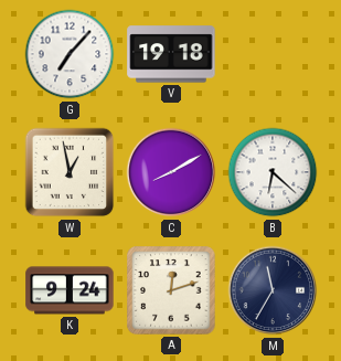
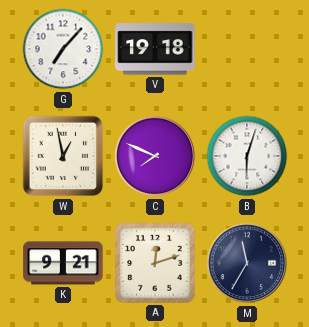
C: 8:10 -> 7:49 (155, 156)
B: 6:22 -> 6:03 (247, 156)
K: 9:24 -> 9:21 (63, 263)
